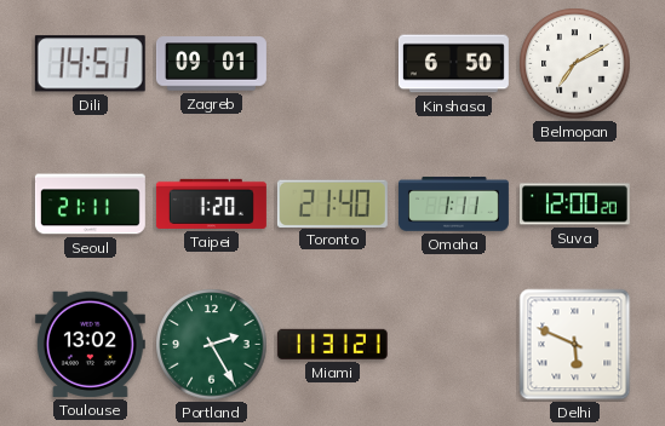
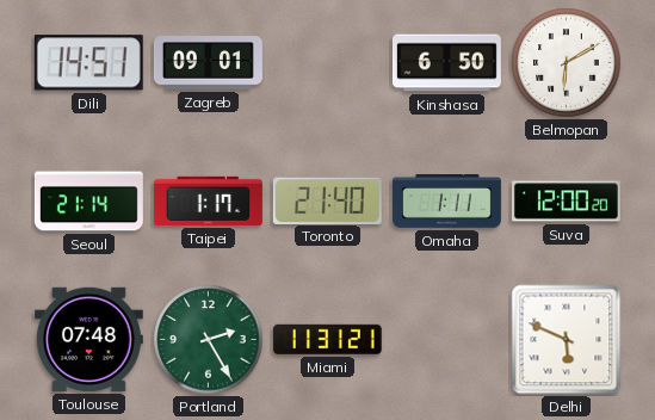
Belmopan: 7:10 -> 6:10 (567, 63)
Seoul: 21:11 -> 21:14 (88, 202)
Taipei: 1:20 -> 1:17 (208, 200)
Toulouse: 13:02 -> 07:48 (88, 339)
